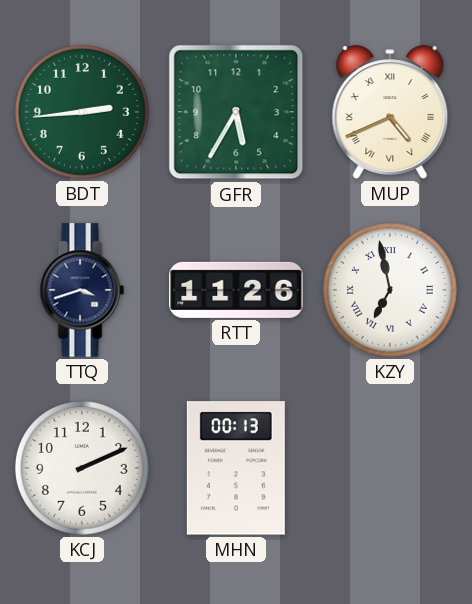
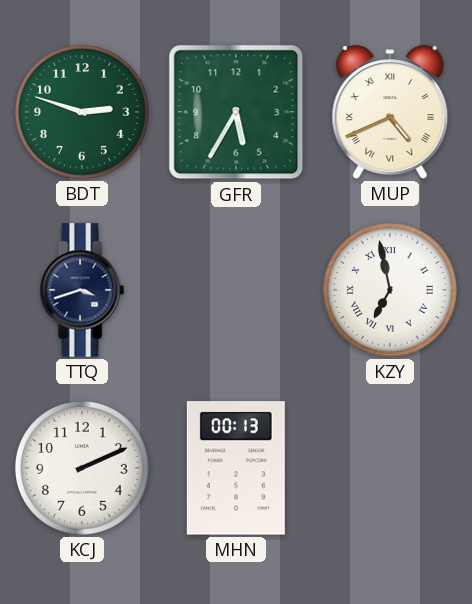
BDT: 2:44 -> 2:48 (82, 112)
RTT: 11:26 -> none (236, 290)
